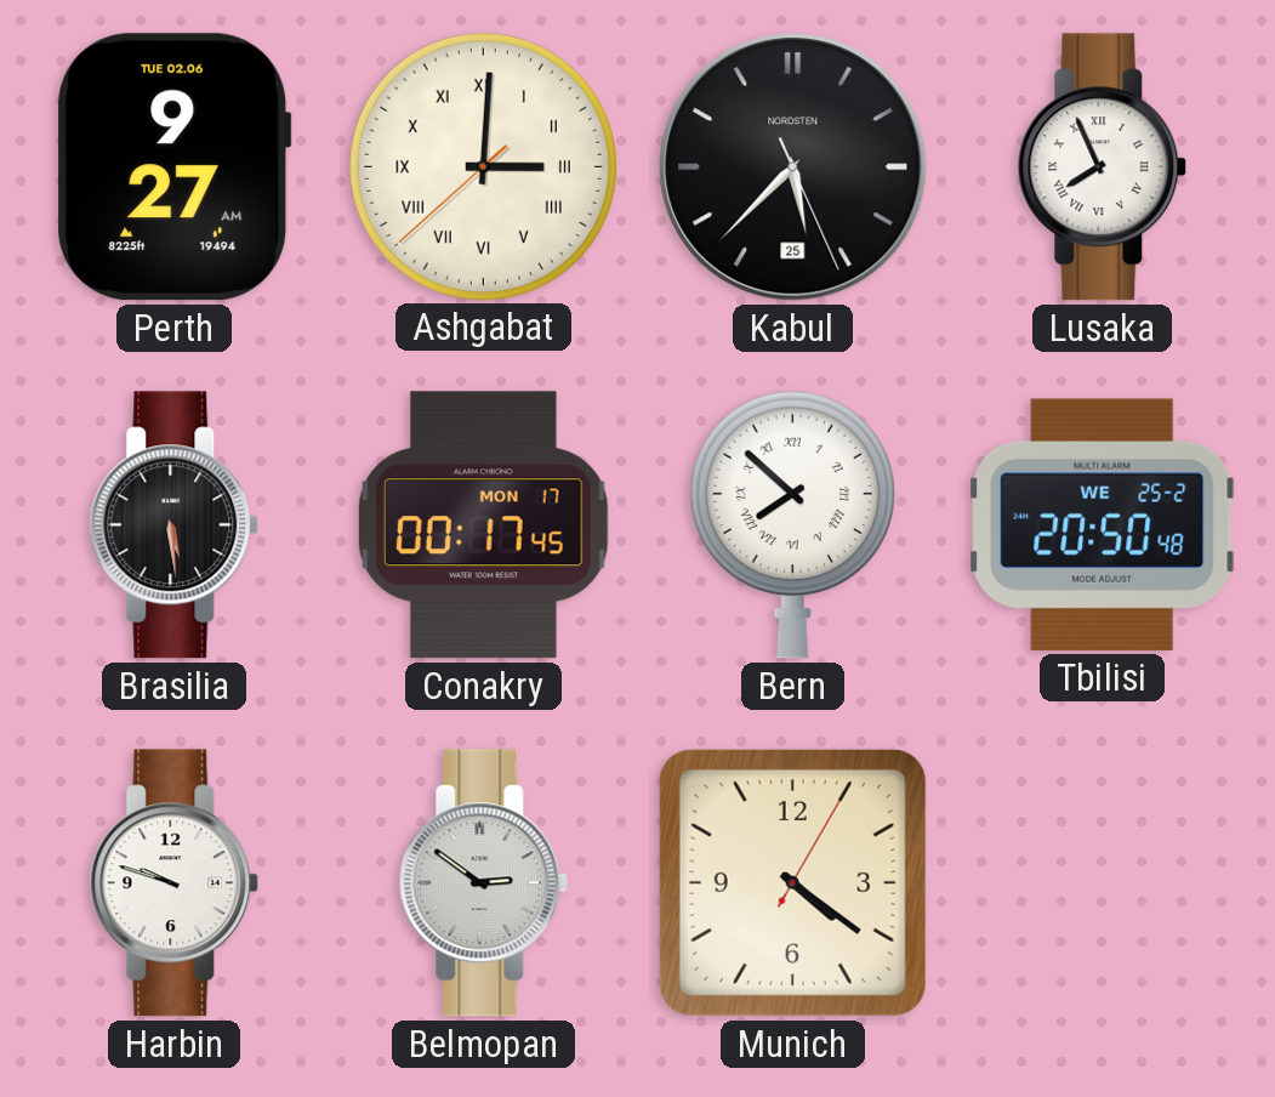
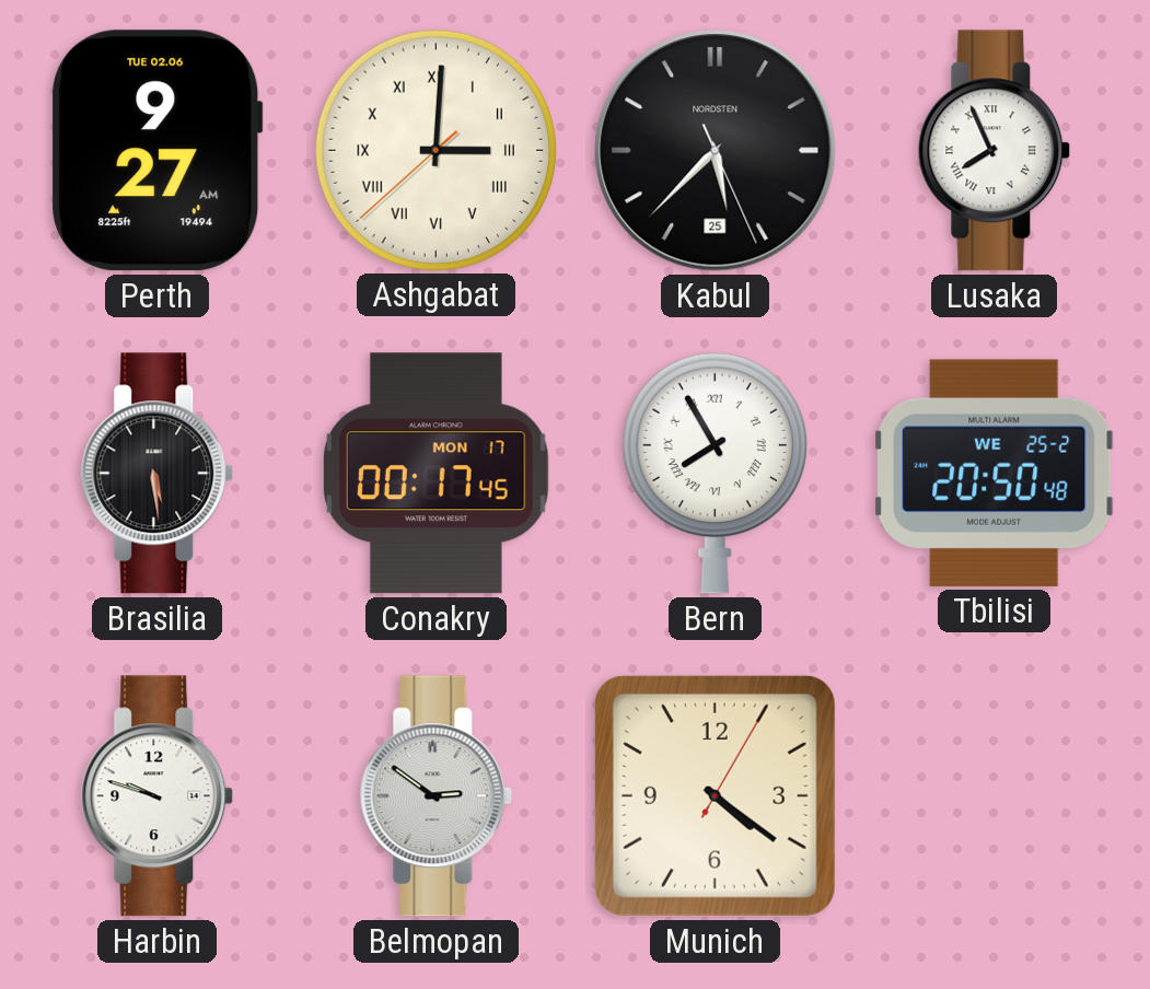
Bern: 7:52 -> 7:55 (715, 473)
